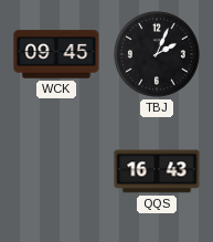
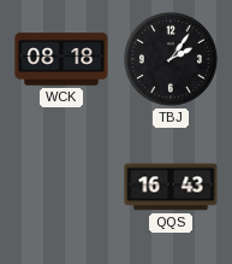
WCK: 09:45 -> 08:18 (61, 59)
TBJ: 2:04 -> 2:06 (171, 59)
